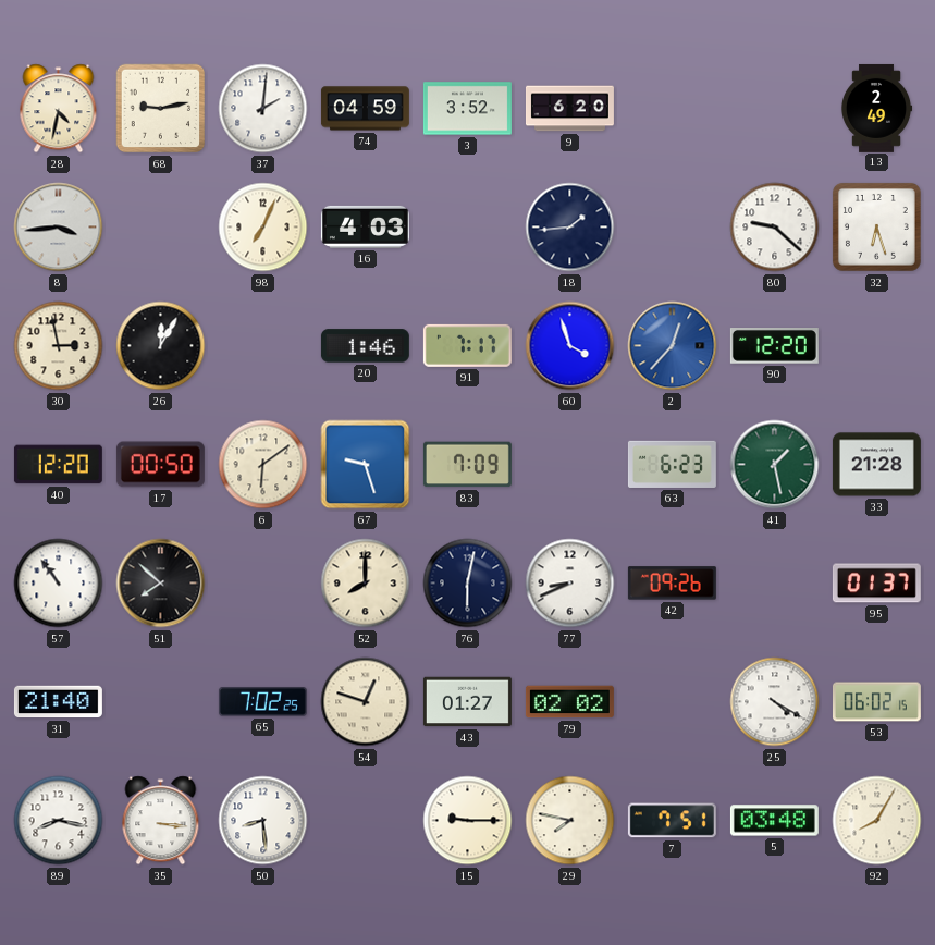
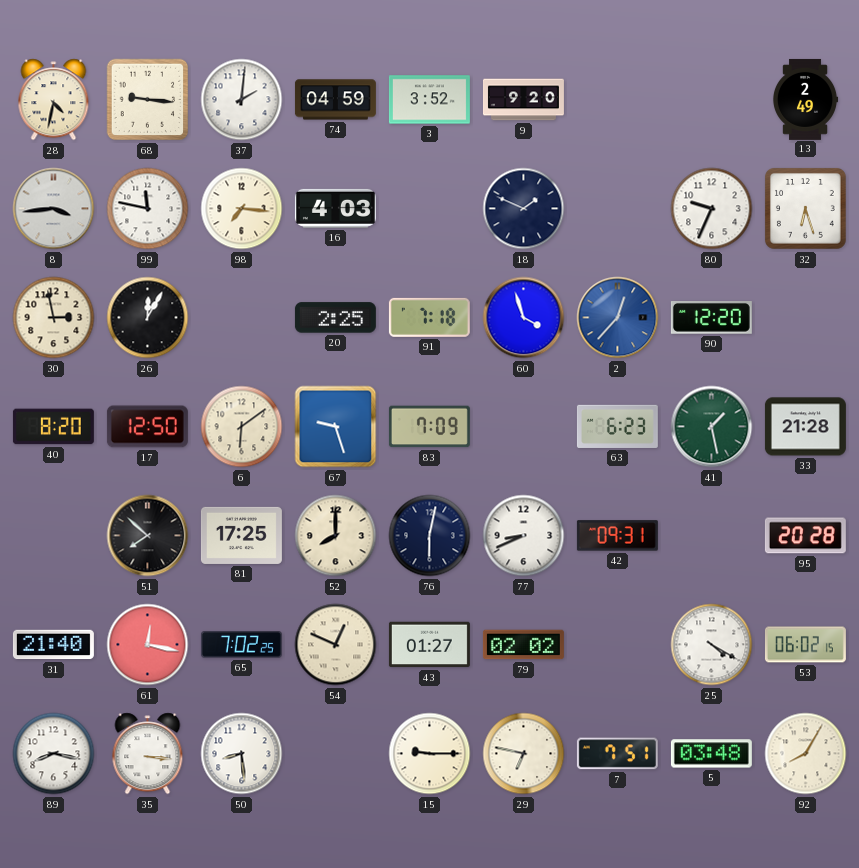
68: 9:13 -> 9:16 (148, 100)
9: 6:20 -> 9:20 (523, 100)
99: none -> 11:47 (148, 209)
98: 7:04 -> 7:16 (242, 209)
18: 1:44 -> 1:49 (524, 209)
80: 9:22 -> 9:34 (712, 209)
20: 1:46 -> 2:25 (335, 318)
91: 7:17 -> 7:18 (429, 317)
40: 12:20 -> 8:20 (53, 427)
17: 00:50 -> 12:50 (147, 427)
57: 10:54 -> none (59, 584)
81: none -> 17:25 (241, 535)
42: 09:26 -> 09:31 (617, 536)
95: 01:37 -> 20:28 (805, 536)
61: none -> 12:17 (148, 645)
54: 12:48 -> 12:49 (336, 645)
29: 7:47 -> 6:47 (524, 754)
